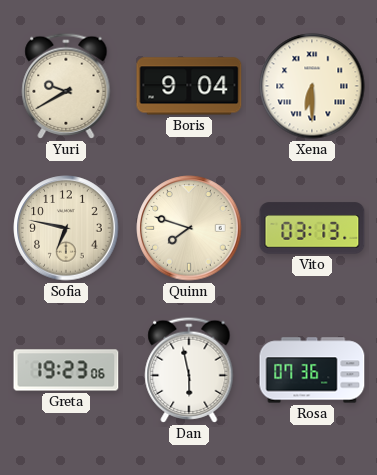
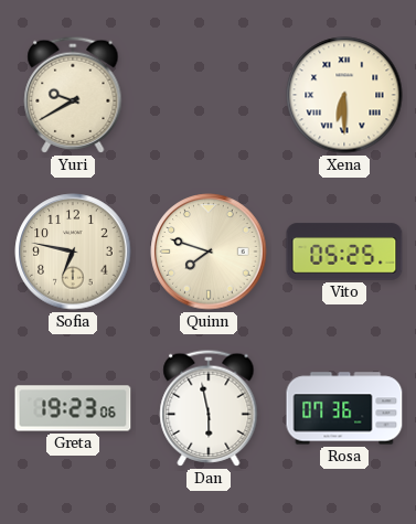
Boris: 9:04 -> none (189, 86)
Vito: 03:13 -> 05:25 (344, 252)
